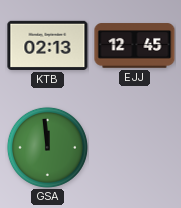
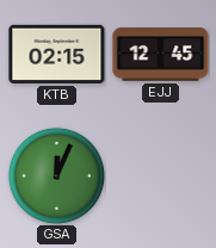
KTB: 02:13 -> 02:15 (57, 54)
GSA: 11:59 -> 12:04 (56, 175)
